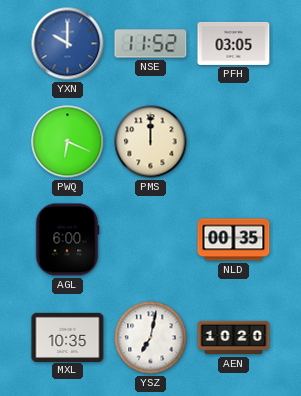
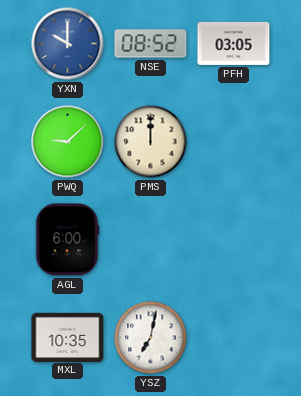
NSE: 11:52 -> 08:52 (151, 44)
PWQ: 6:19 -> 9:08 (68, 142)
NLD: 00:35 -> none (234, 240)
AEN: 10:20 -> none (234, 338)
